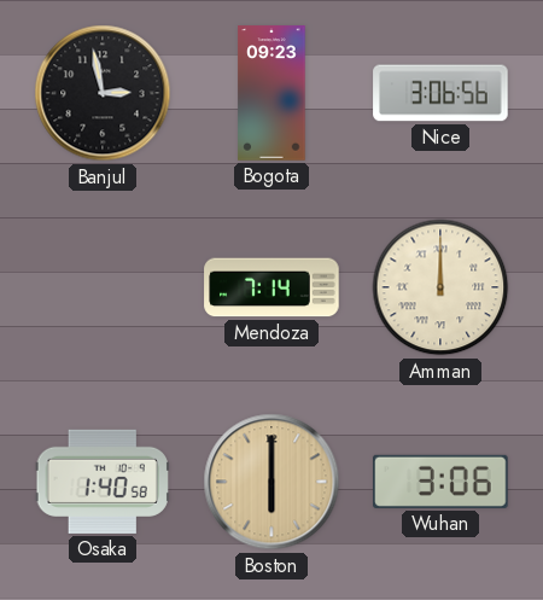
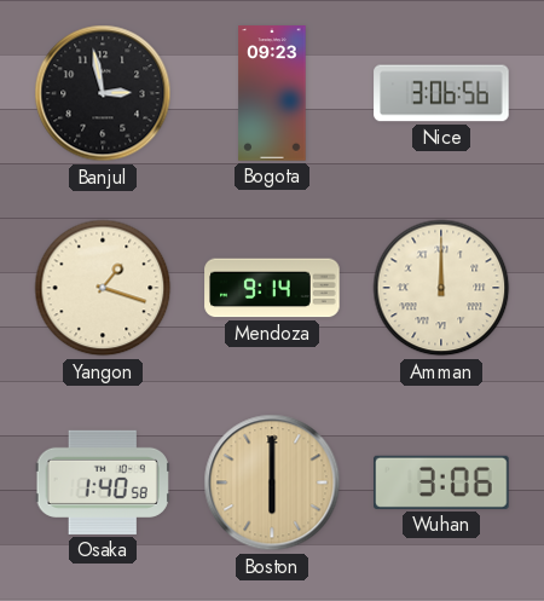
Yangon: none -> 1:18 (103, 288)
Mendoza: 7:14 -> 9:14 (272, 288)
